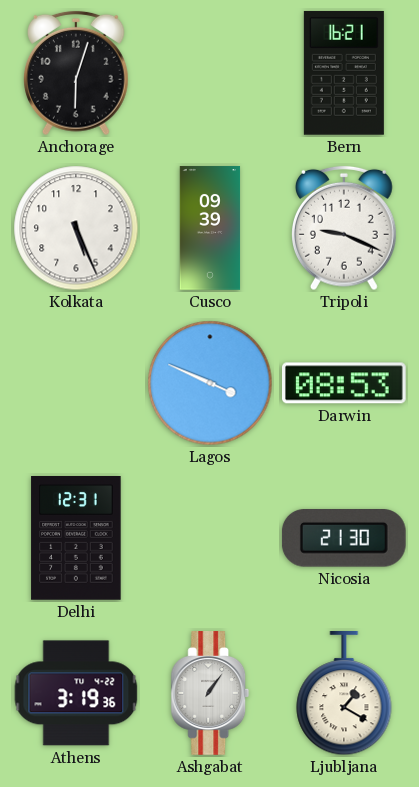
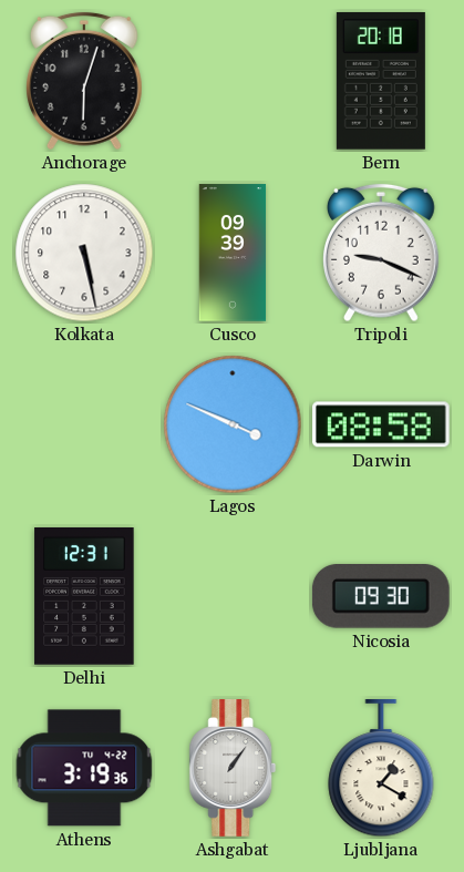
Bern: 16:21 -> 20:18 (381, 81)
Kolkata: 5:26 -> 5:28 (84, 253)
Darwin: 08:53 -> 08:58 (382, 424)
Nicosia: 21:30 -> 09:30 (381, 597)
